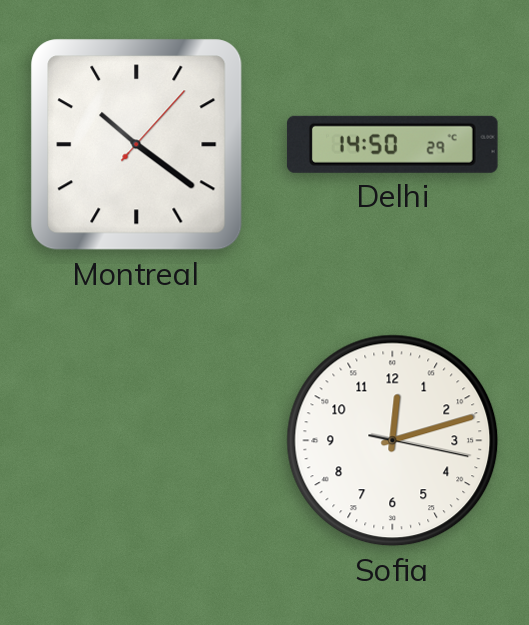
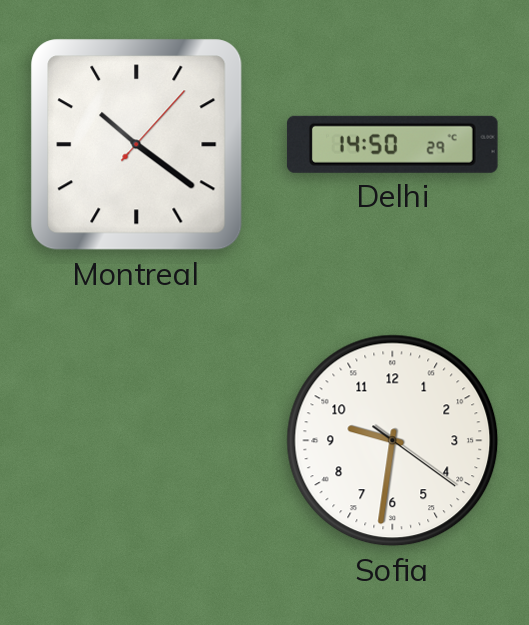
Sofia: 12:12 -> 9:31 (393, 441)
